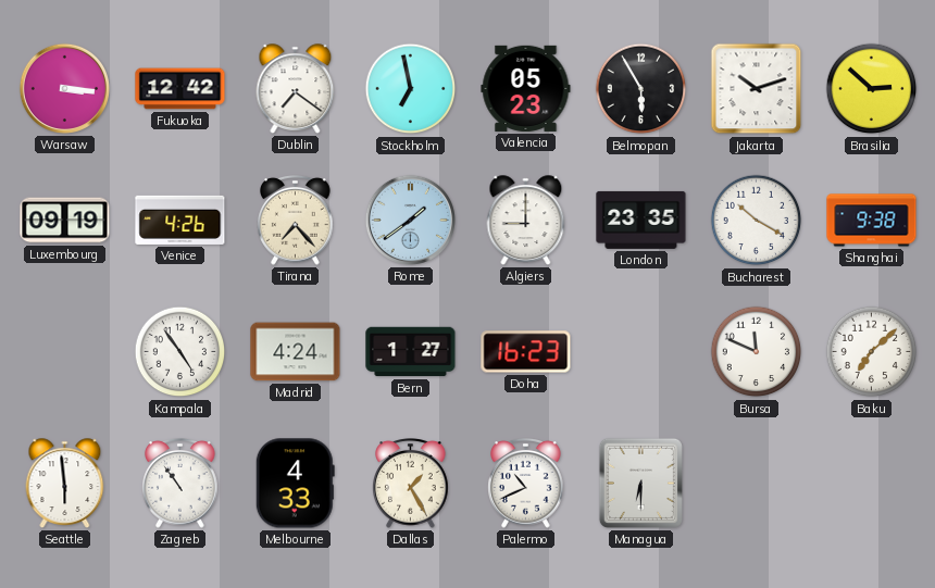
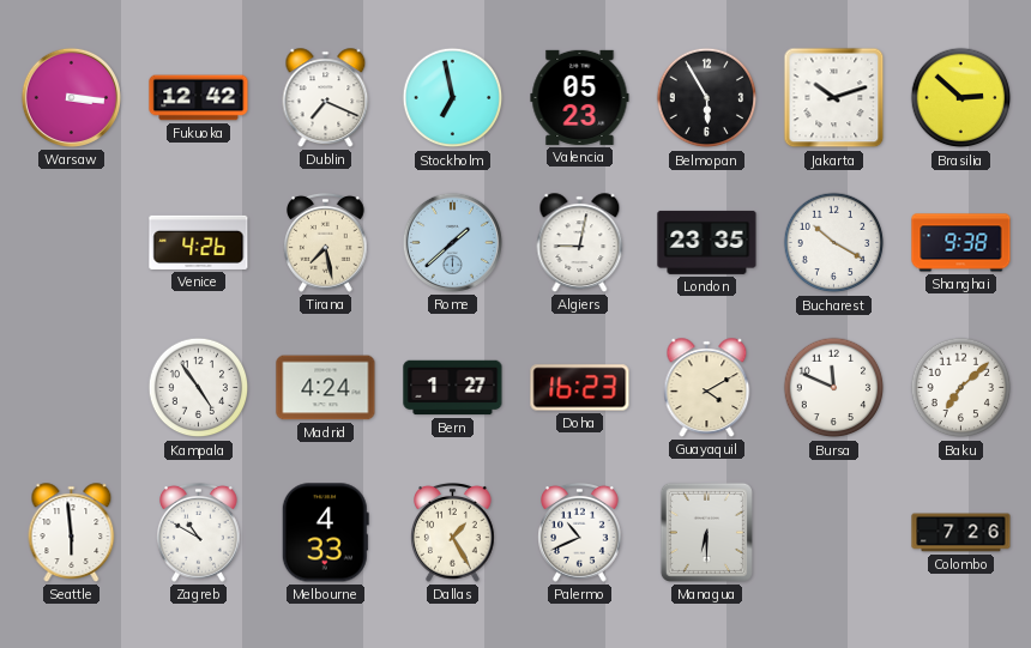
Dublin: 7:21 -> 7:19 (326, 98)
Luxembourg: 09:19 -> none (65, 221)
Tirana: 7:23 -> 7:28 (326, 243)
Rome: 1:39 -> 1:38 (452, 242)
Algiers: 9:00 -> 9:02 (580, 243)
Guayaquil: none -> 4:10 (707, 388)
Zagreb: 10:54 -> 10:50 (199, 533)
Colombo: none -> 7:26 (961, 533)
